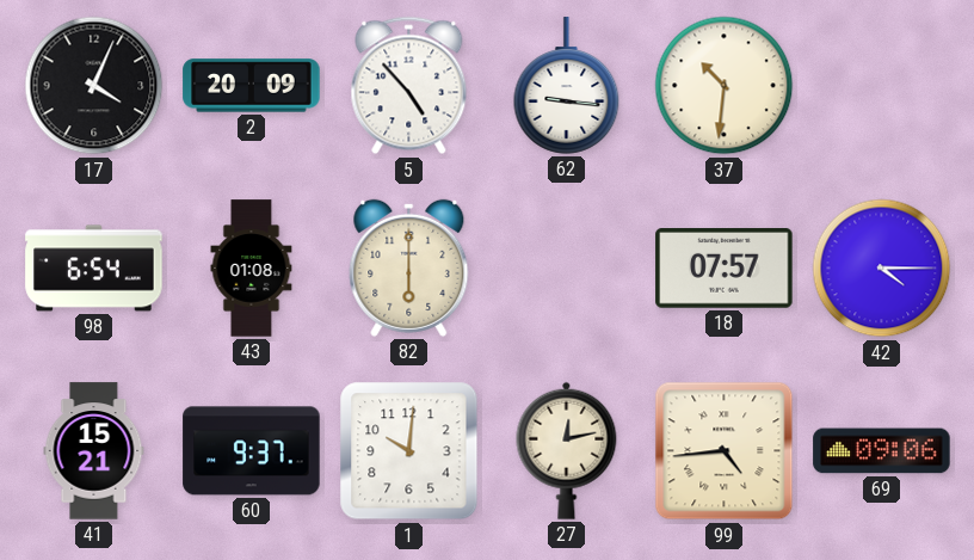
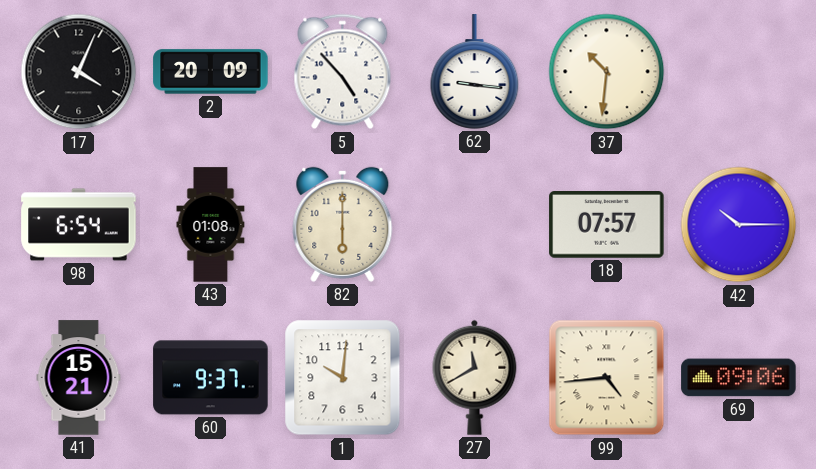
42: 4:15 -> 10:15 (739, 225)
27: 12:13 -> 11:40 (475, 377)
